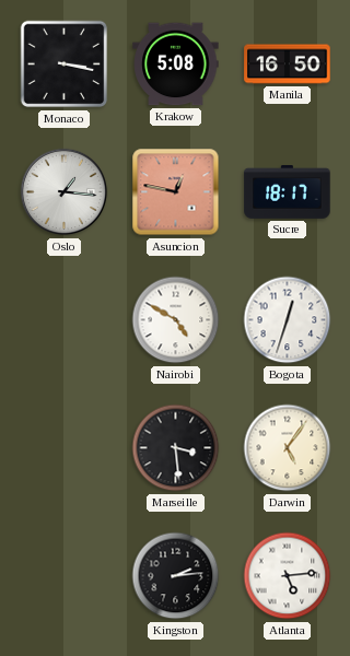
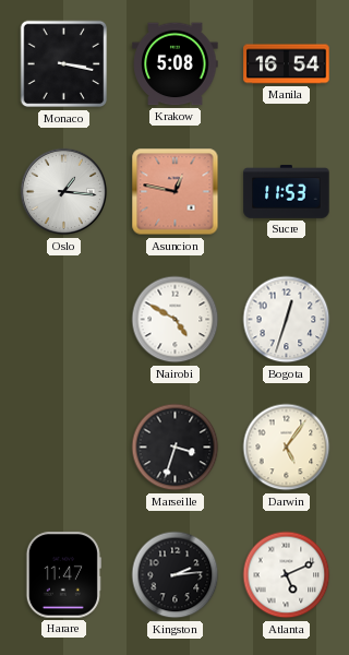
Manila: 16:50 -> 16:54 (287, 64)
Sucre: 18:17 -> 11:53 (287, 192)
Marseille: 3:29 -> 3:33 (176, 448)
Harare: none -> 11:47 (63, 575)
Atlanta: 5:14 -> 5:11 (287, 575)
